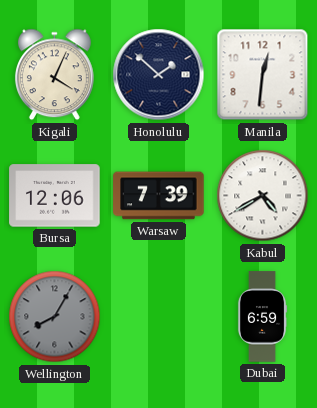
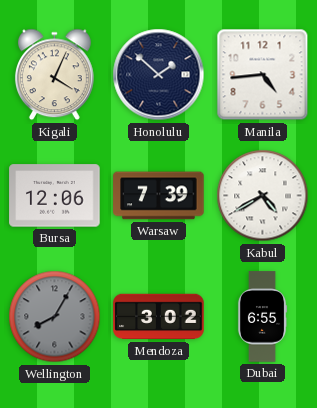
Manila: 12:31 -> 4:44 (263, 75)
Mendoza: none -> 3:02 (159, 317)
Dubai: 6:59 -> 6:55 (262, 317)
